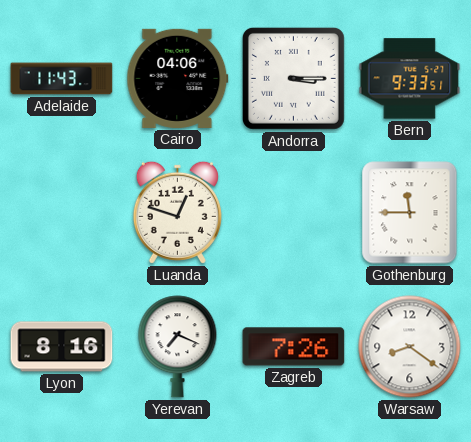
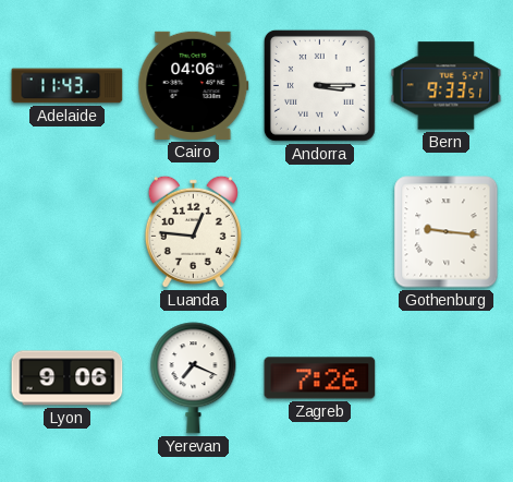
Luanda: 12:48 -> 12:46 (193, 231)
Gothenburg: 11:45 -> 9:16 (447, 232)
Lyon: 8:16 -> 9:06 (68, 378)
Warsaw: 8:21 -> none (410, 347)
